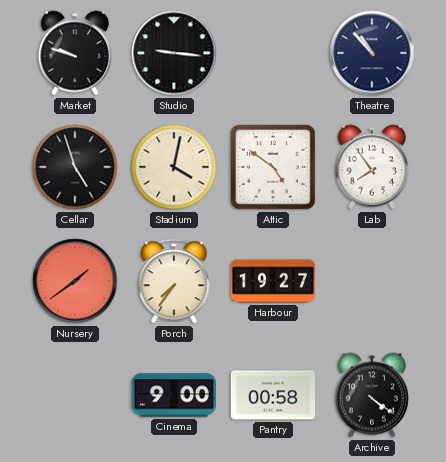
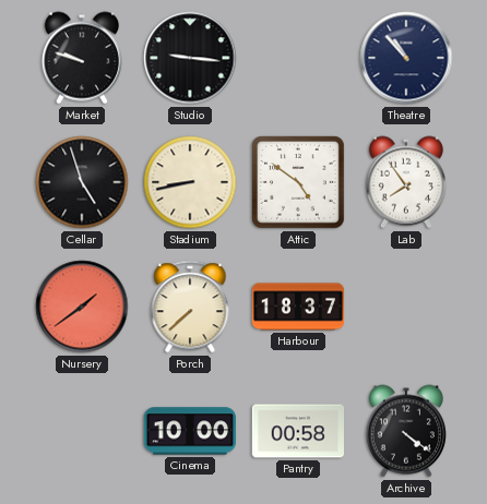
Stadium: 4:02 -> 8:43 (190, 182)
Porch: 7:36 -> 7:38 (190, 307)
Harbour: 19:27 -> 18:37 (298, 307)
Cinema: 9:00 -> 10:00 (189, 431)
